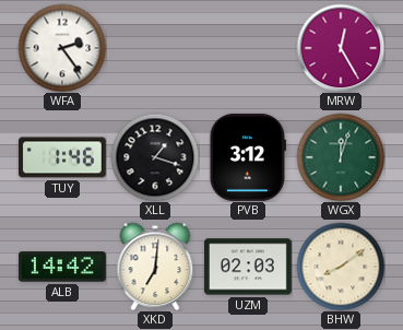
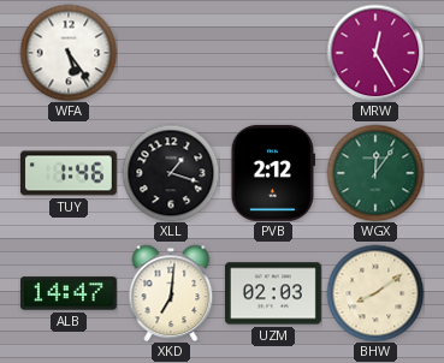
WFA: 2:24 -> 5:24 (69, 53)
PVB: 3:12 -> 2:12 (273, 173)
WGX: 12:03 -> 12:06 (375, 173)
ALB: 14:42 -> 14:47 (69, 293)
